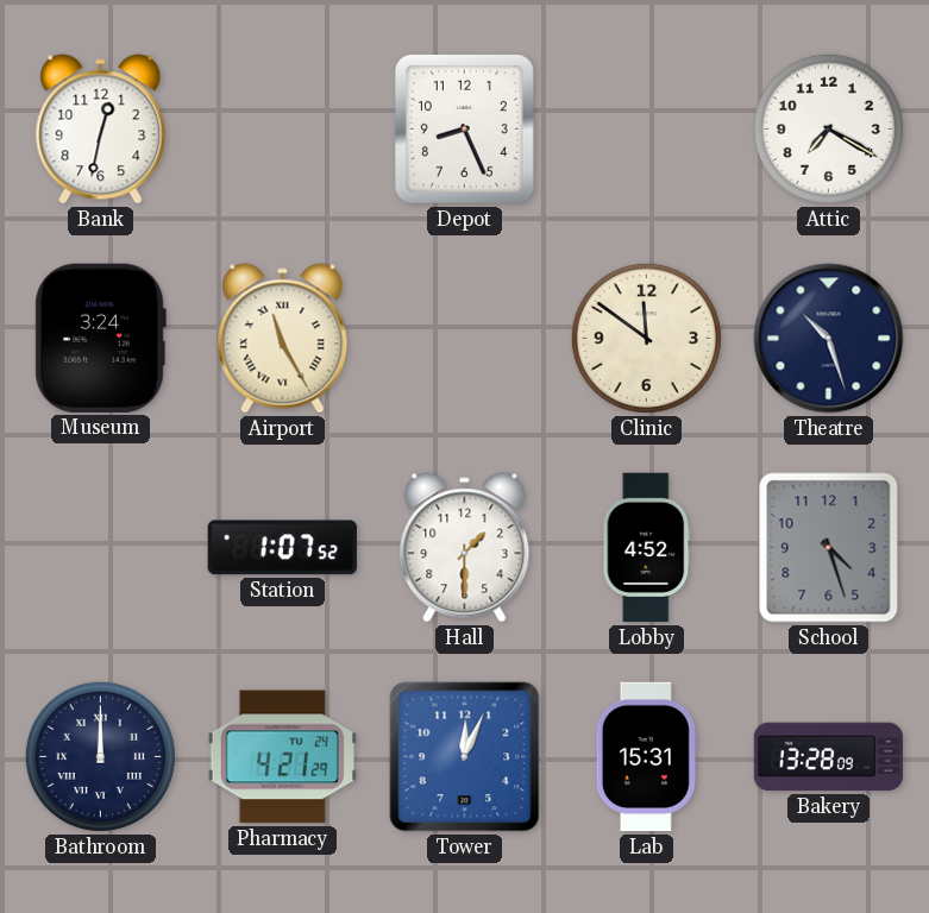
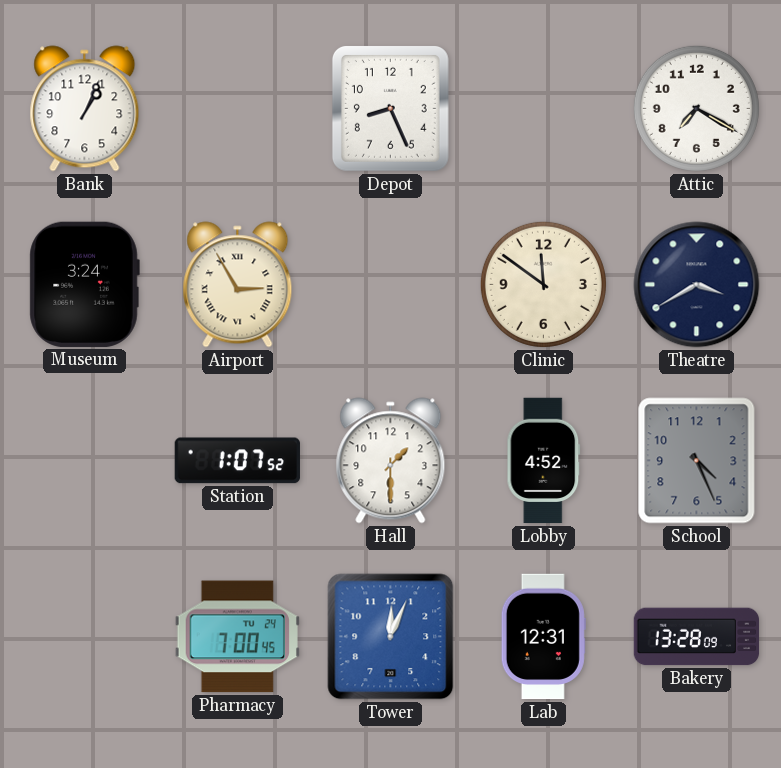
Bank: 12:32 -> 1:04 (85, 109)
Airport: 11:25 -> 2:55 (238, 285)
Theatre: 10:27 -> 3:40 (697, 285)
School: 4:27 -> 4:26 (697, 461)
Bathroom: 12:00 -> none (100, 756)
Pharmacy: 4:21 -> 7:00 (237, 637)
Lab: 15:31 -> 12:31 (543, 637)
